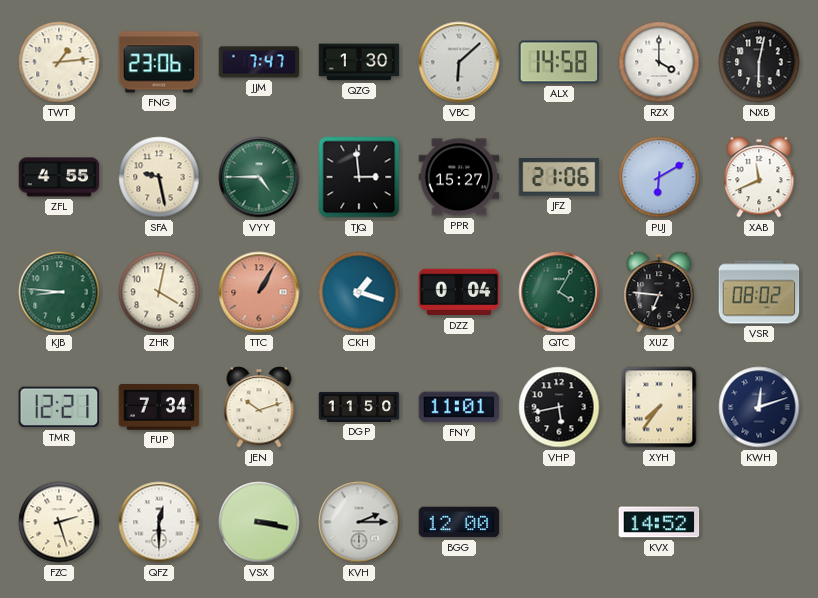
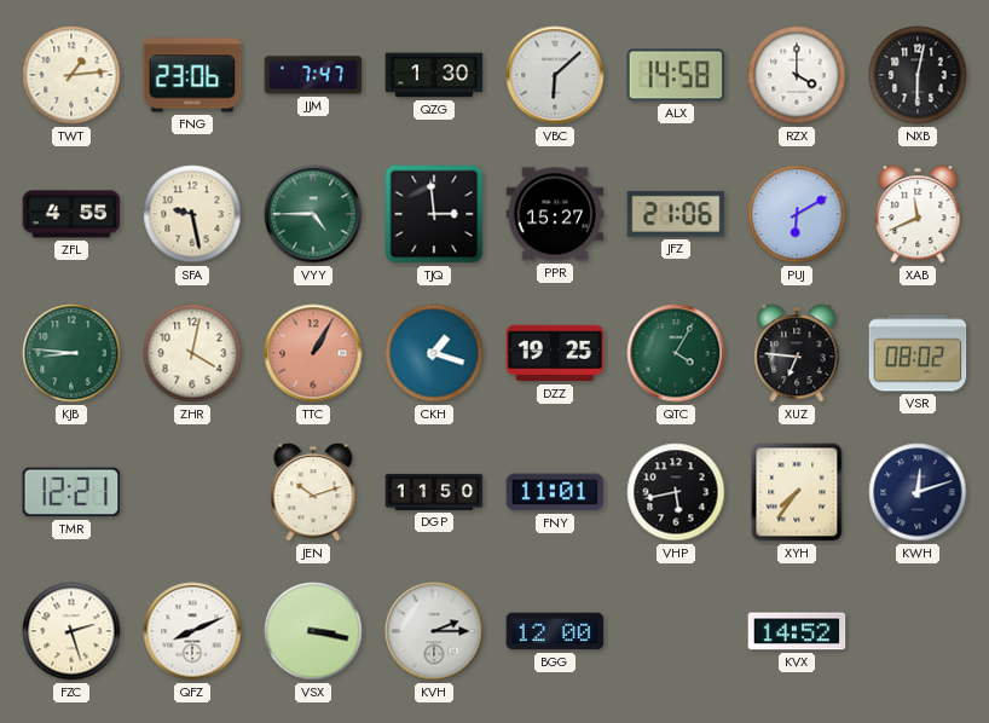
DZZ: 0:04 -> 19:25 (555, 353)
FUP: 7:34 -> none (159, 407)
QFZ: 12:30 -> 8:11 (192, 631)
